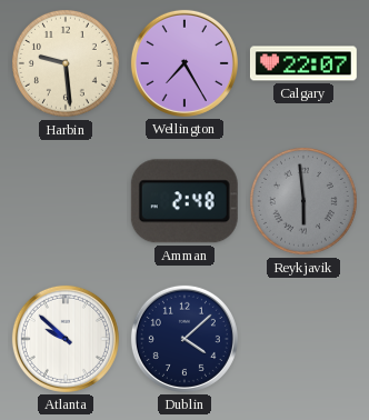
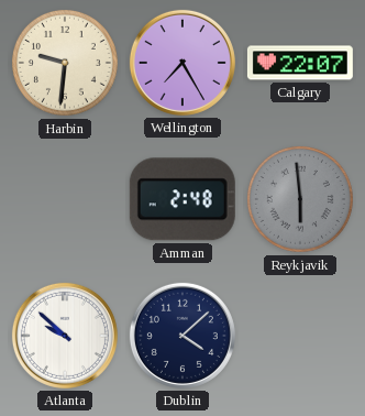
Harbin: 9:29 -> 9:31 (65, 63)
